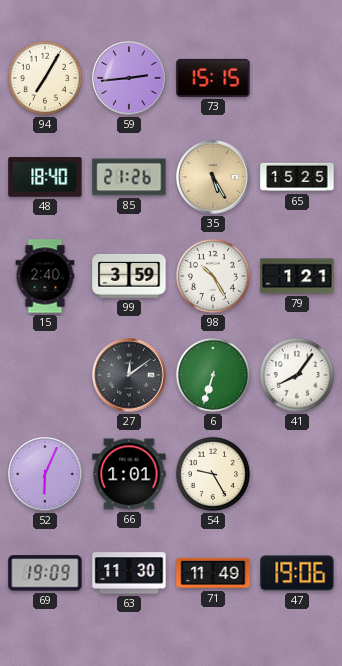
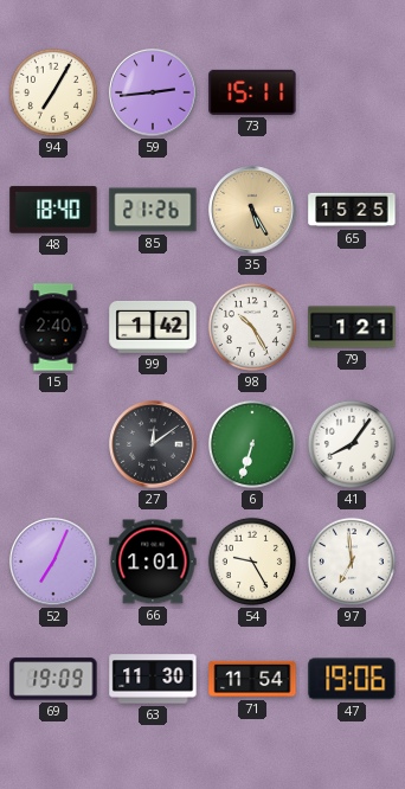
73: 15:15 -> 15:11 (252, 92)
99: 3:59 -> 1:42 (153, 327)
52: 6:04 -> 7:04 (53, 562)
97: none -> 6:59 (352, 562)
71: 11:49 -> 11:54 (252, 679)
